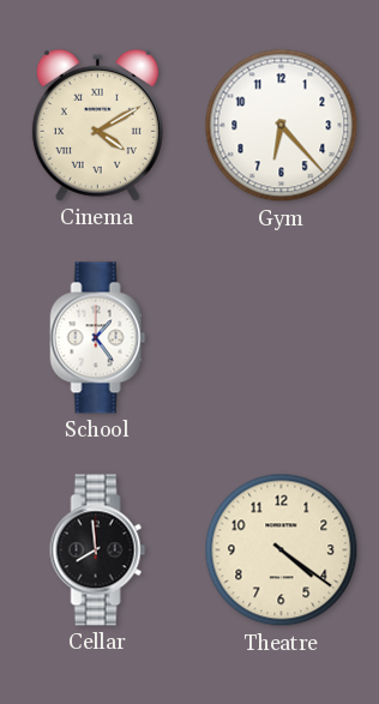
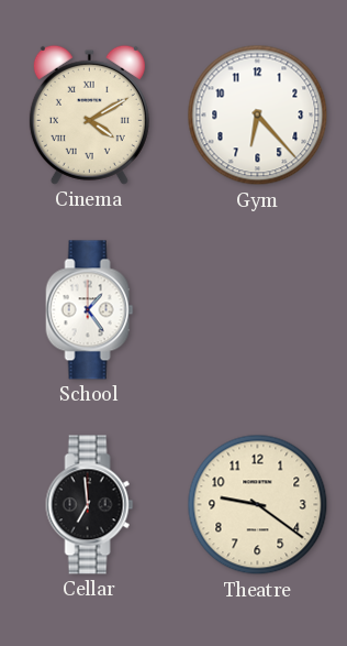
Cellar: 7:59 -> 6:59 (90, 505)
Theatre: 4:21 -> 9:21 (258, 505)
